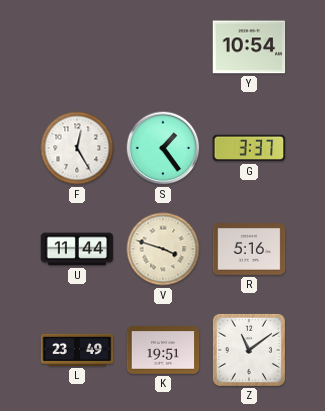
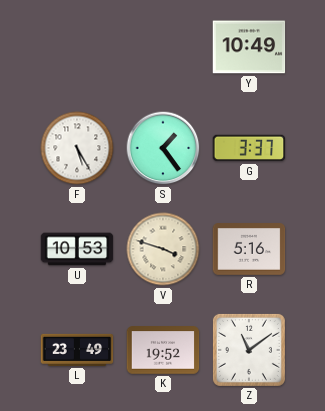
Y: 10:54 -> 10:49 (249, 47)
F: 12:25 -> 5:25 (77, 148)
U: 11:44 -> 10:53 (77, 249)
K: 19:51 -> 19:52 (163, 350)
